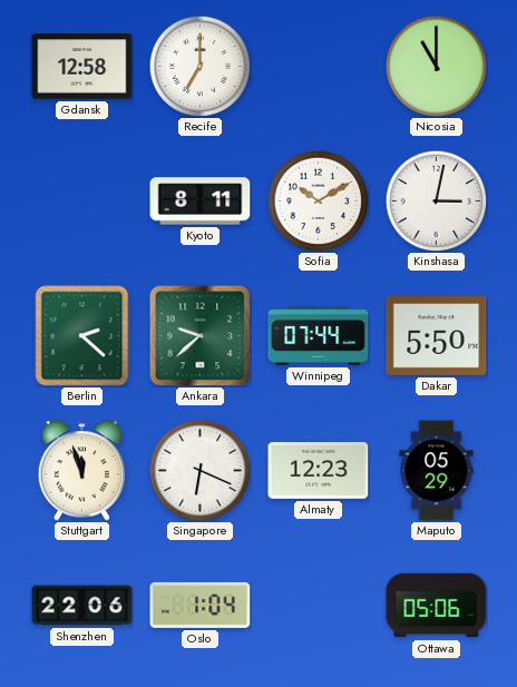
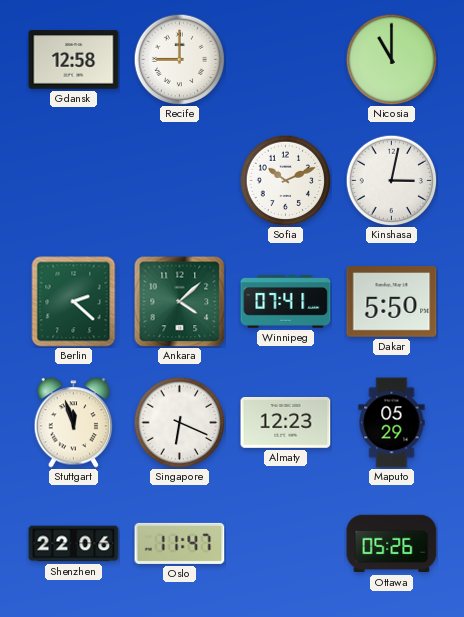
Recife: 7:00 -> 9:00 (179, 59)
Kyoto: 8:11 -> none (201, 202)
Sofia: 10:10 -> 10:11 (285, 180)
Ankara: 9:38 -> 4:08 (179, 301)
Winnipeg: 07:44 -> 07:41 (286, 302)
Oslo: 1:04 -> 11:47 (180, 543)
Ottawa: 05:06 -> 05:26 (392, 544)
